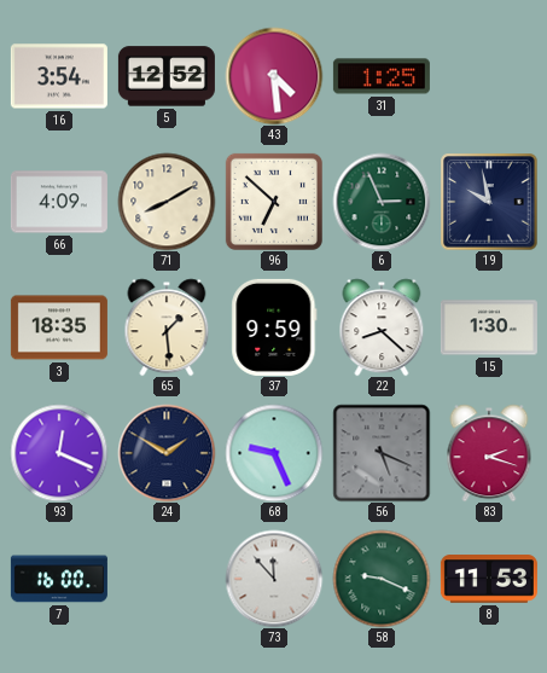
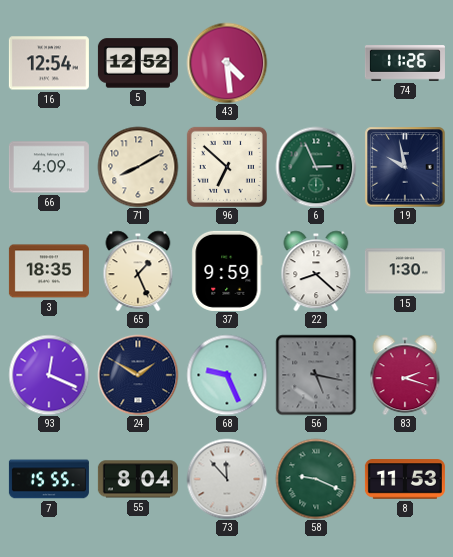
16: 3:54 -> 12:54 (49, 63)
31: 1:25 -> none (382, 76)
74: none -> 11:26 (405, 63)
65: 1:29 -> 1:26 (138, 271)
56: 5:19 -> 5:17 (316, 375)
7: 16:00 -> 15:55 (49, 479)
55: none -> 8:04 (138, 479)
